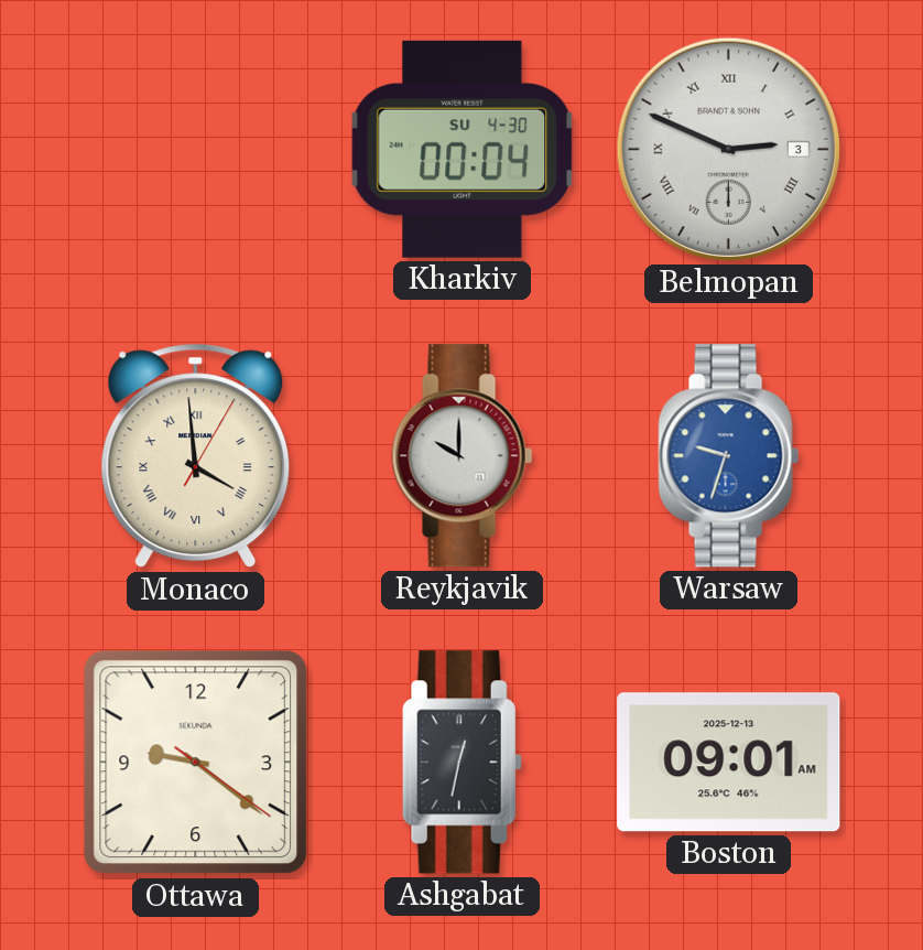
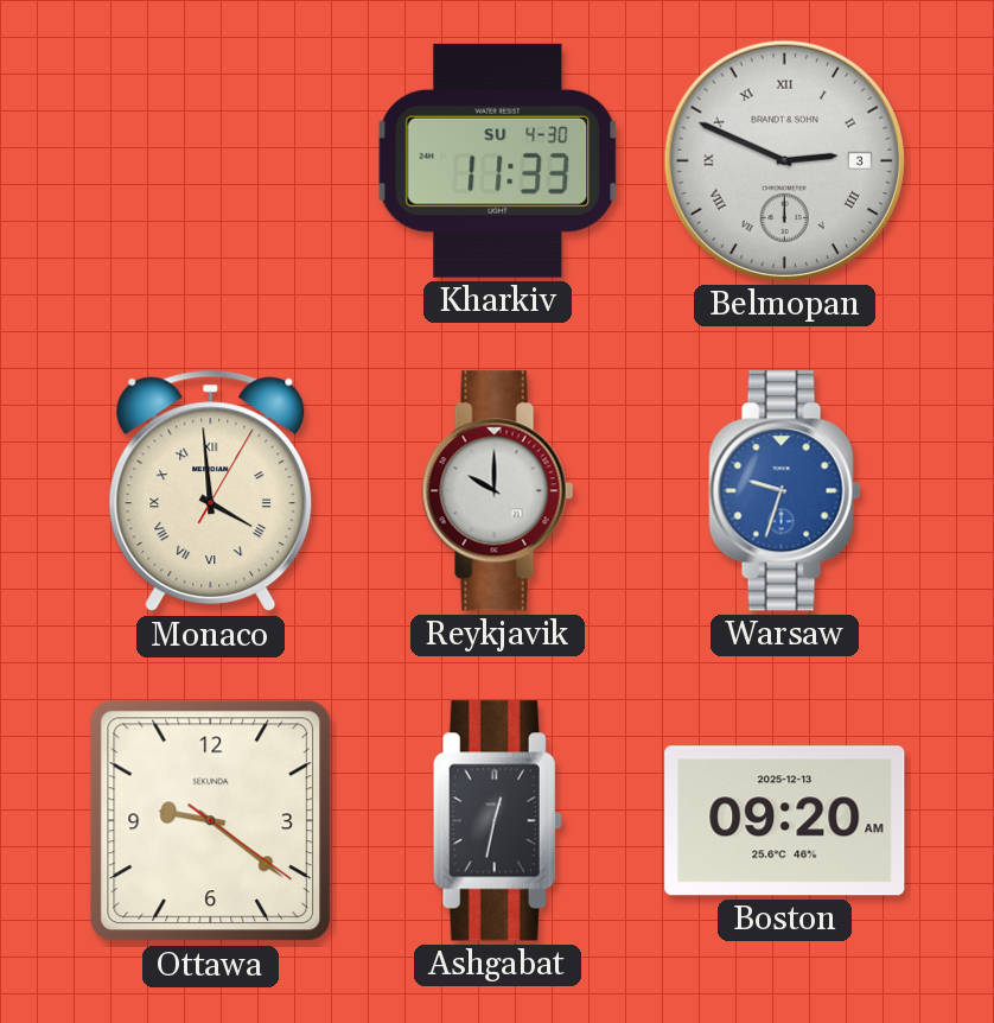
Kharkiv: 00:04 -> 11:33 (498, 160)
Boston: 09:01 -> 09:20 (785, 821)
